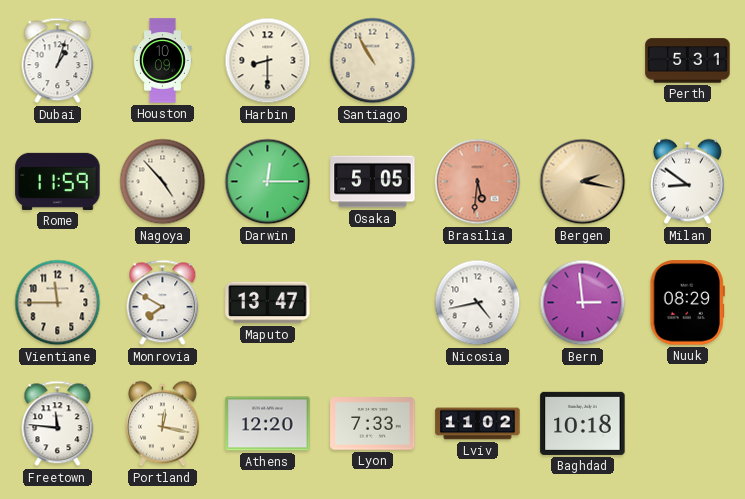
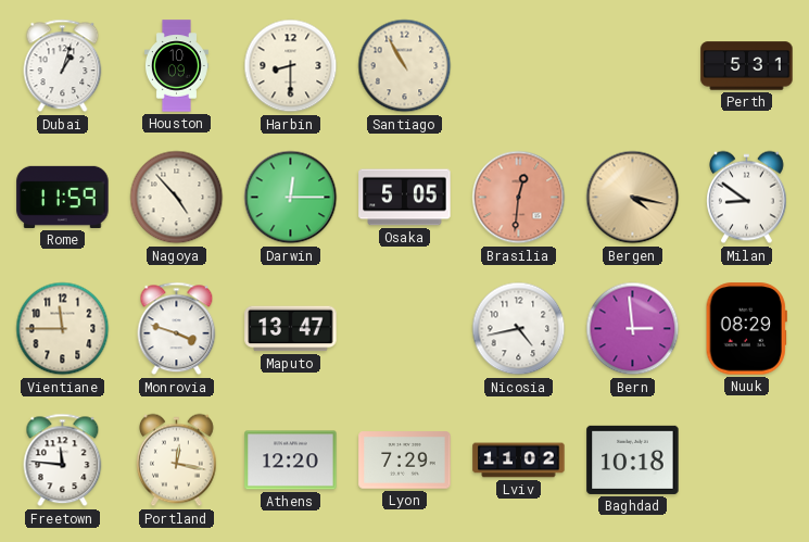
Brasilia: 5:31 -> 12:31 (519, 198)
Bergen: 2:17 -> 4:17 (633, 198)
Monrovia: 7:50 -> 3:48 (177, 329)
Lyon: 7:33 -> 7:29 (405, 461)
